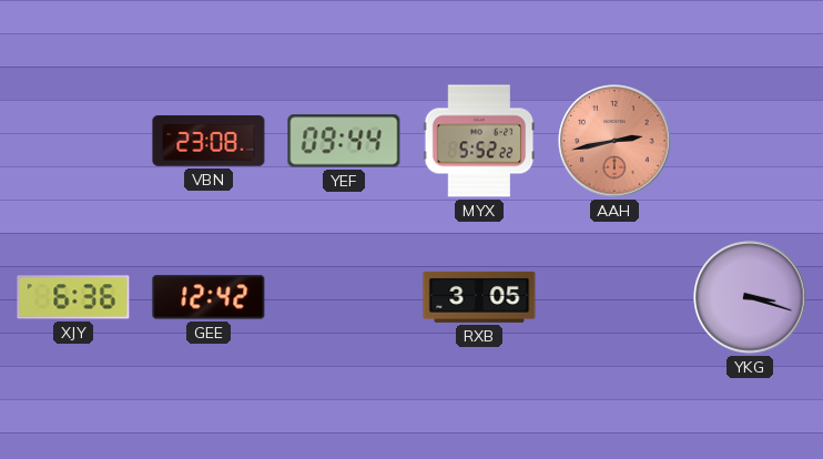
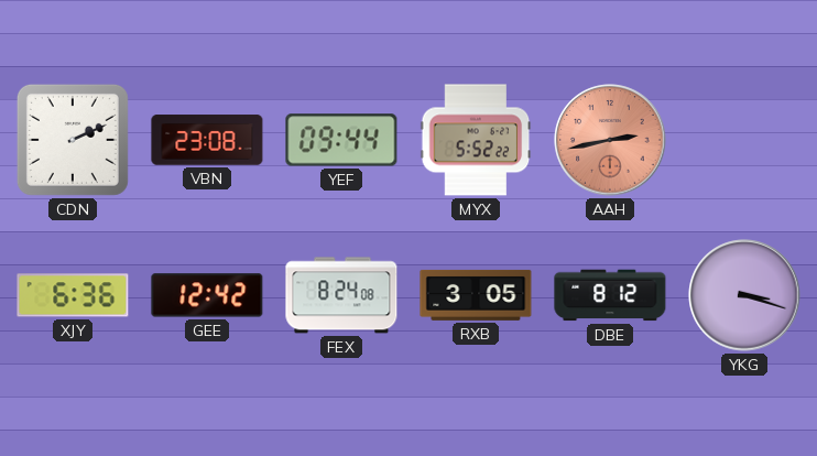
CDN: none -> 2:11 (73, 140)
FEX: none -> 8:24 (341, 295)
DBE: none -> 8:12 (610, 295)
